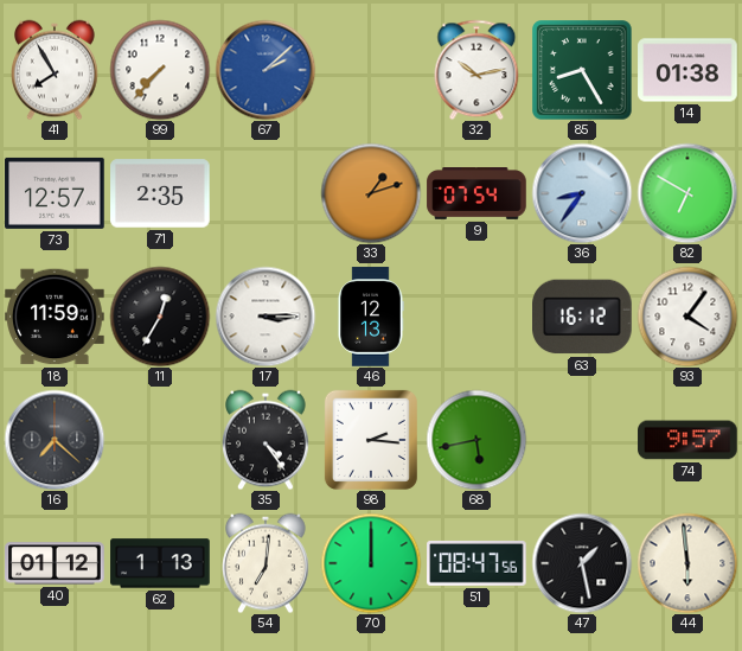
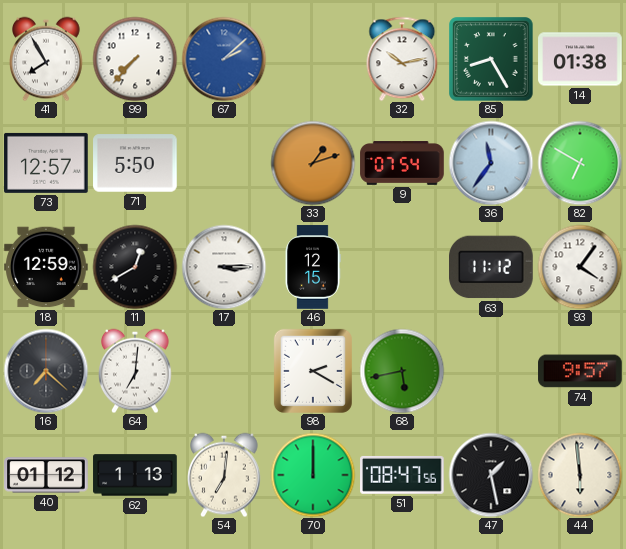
71: 2:35 -> 5:50 (135, 163)
36: 8:36 -> 11:36 (491, 163)
18: 11:59 -> 12:59 (46, 267)
11: 12:35 -> 12:40 (135, 267)
46: 12:13 -> 12:15 (313, 267)
63: 16:12 -> 11:12 (492, 267)
64: none -> 7:01 (135, 371)
35: 4:24 -> none (266, 440)
98: 2:16 -> 2:20 (313, 371)
